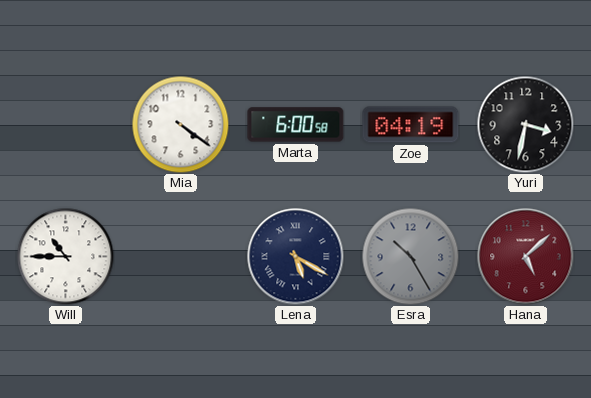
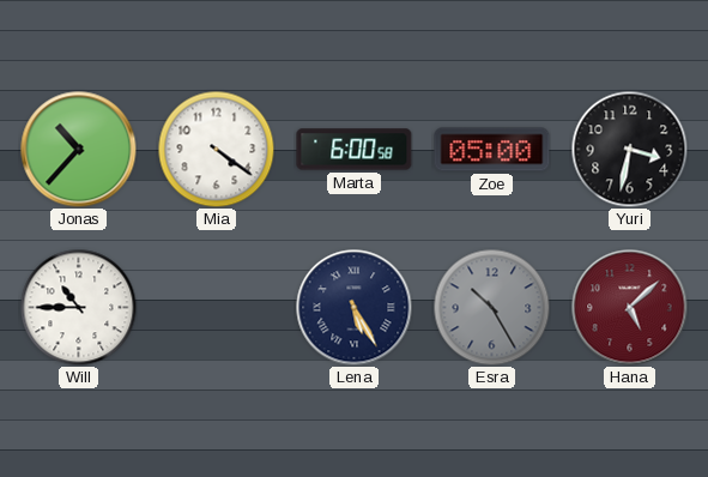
Jonas: none -> 10:37 (79, 150)
Zoe: 04:19 -> 05:00 (492, 150)
Lena: 5:20 -> 5:25 (355, 308)
